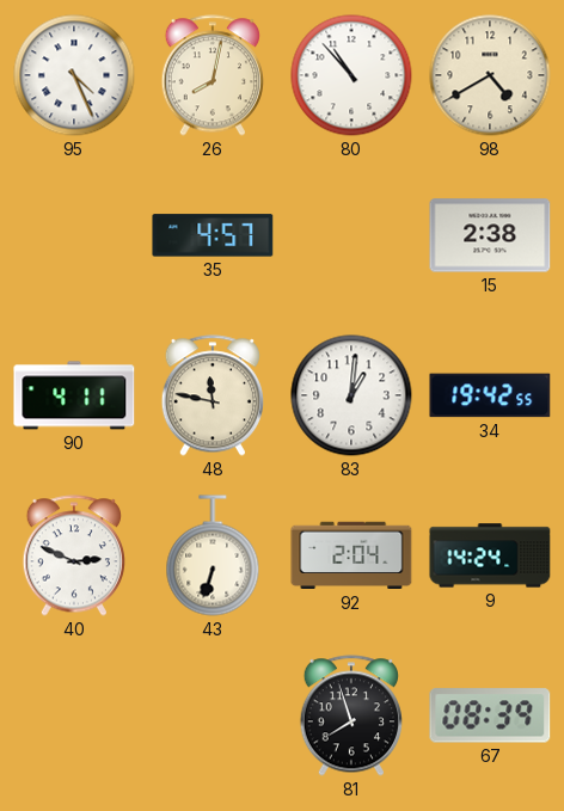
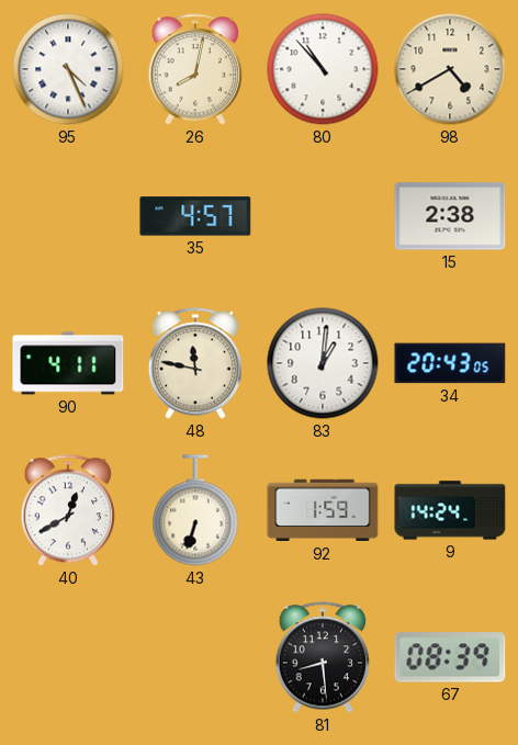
34: 19:42 -> 20:43 (450, 363)
40: 2:49 -> 12:40 (67, 510)
92: 2:04 -> 1:59 (323, 510)
81: 7:57 -> 8:29 (322, 657)
